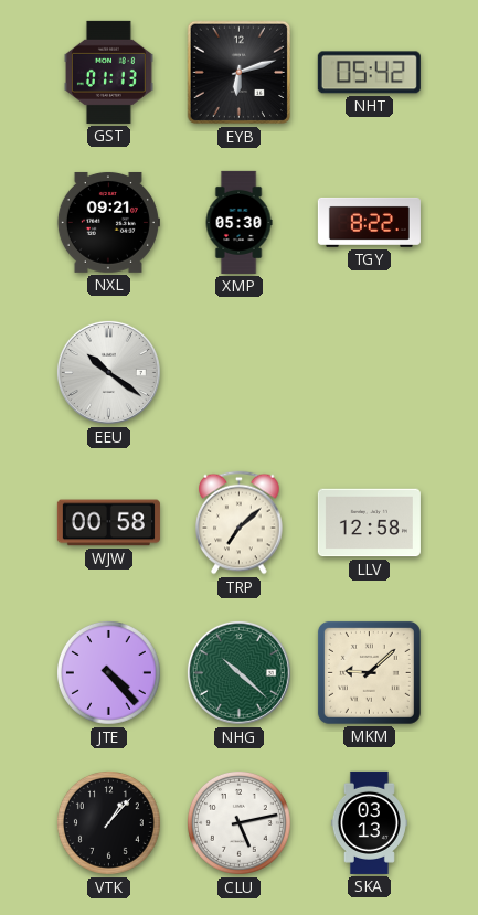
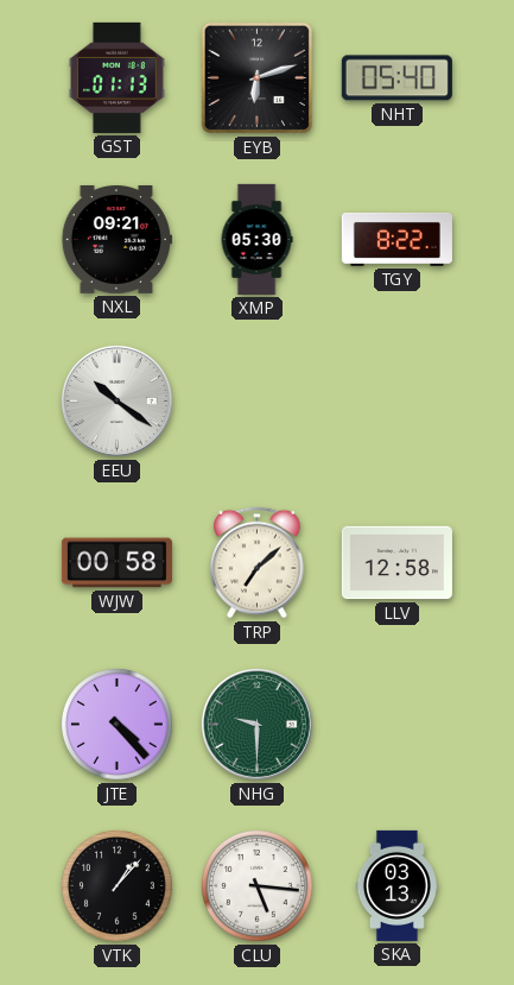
NHT: 05:42 -> 05:40 (396, 78)
NHG: 10:22 -> 9:30 (256, 724)
MKM: 9:08 -> none (369, 672)
CLU: 5:13 -> 5:16 (256, 885)
